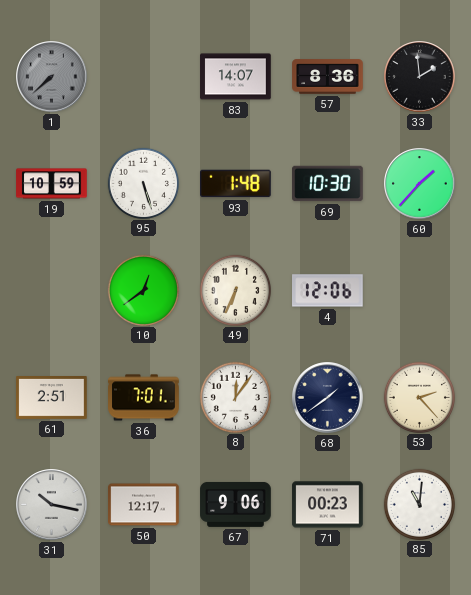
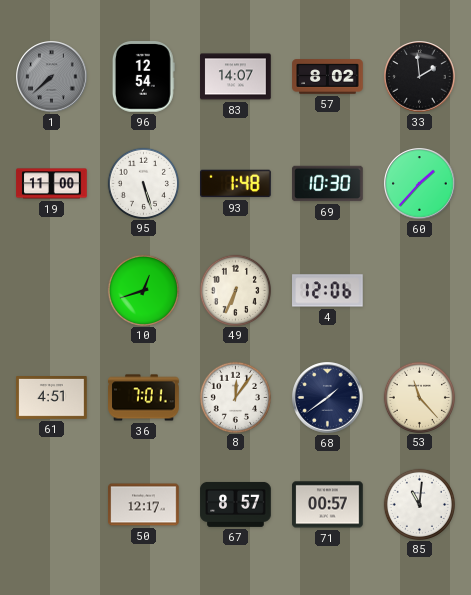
96: none -> 12:54 (143, 77)
57: 8:36 -> 8:02 (328, 77)
19: 10:59 -> 11:00 (52, 184)
10: 12:39 -> 12:42 (143, 290)
61: 2:51 -> 4:51 (52, 398)
53: 2:23 -> 11:23 (419, 397)
31: 10:17 -> none (52, 505)
67: 9:06 -> 8:57 (236, 505)
71: 00:23 -> 00:57 (328, 505)
